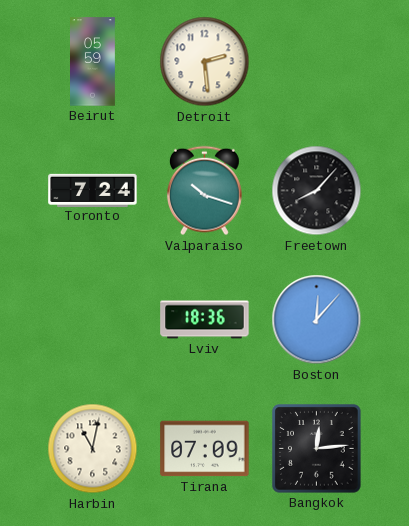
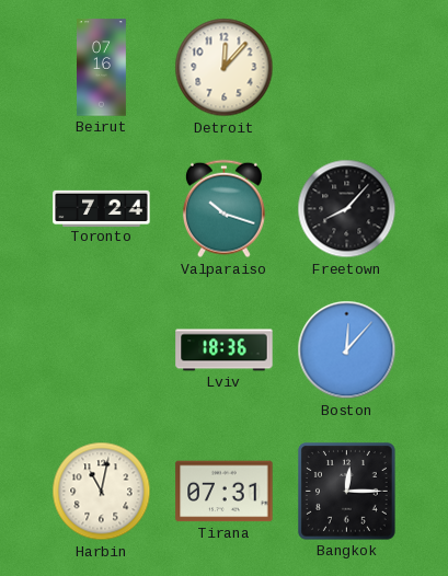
Beirut: 05:59 -> 07:16 (102, 68)
Detroit: 2:29 -> 12:07 (225, 68)
Tirana: 07:09 -> 07:31 (225, 492)
Bangkok: 12:14 -> 12:15 (347, 492)
